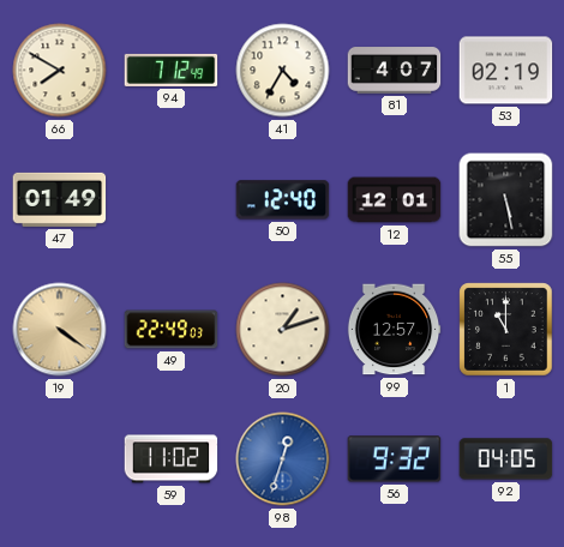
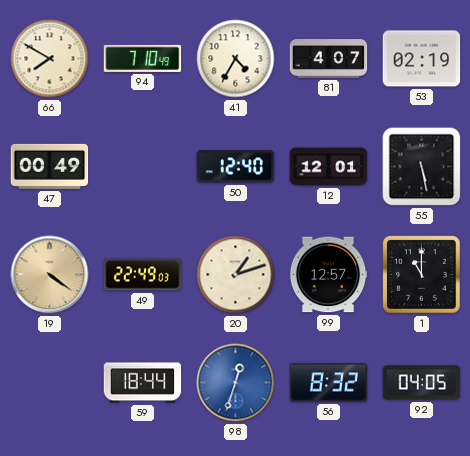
94: 7:12 -> 7:10 (143, 58)
47: 01:49 -> 00:49 (50, 166)
59: 11:02 -> 18:44 (143, 383)
56: 9:32 -> 8:32 (329, 383)
